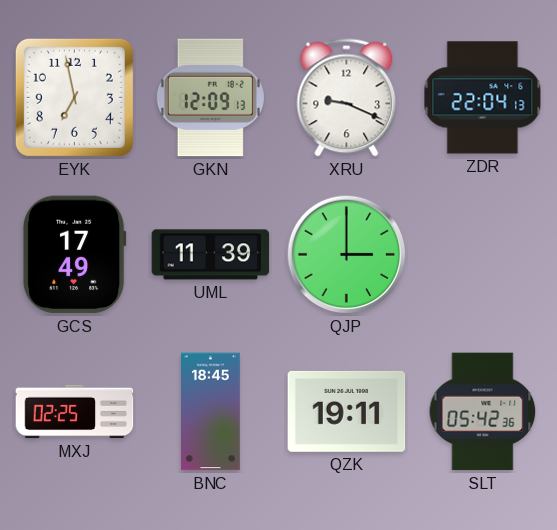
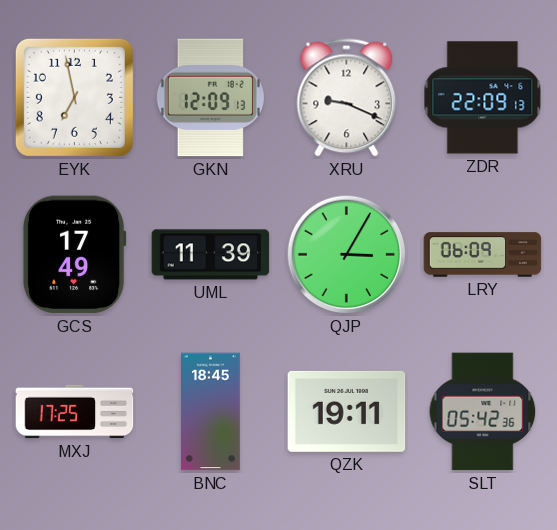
ZDR: 22:04 -> 22:09 (483, 98)
QJP: 3:00 -> 3:05 (347, 255)
LRY: none -> 06:09 (483, 255)
MXJ: 02:25 -> 17:25 (75, 412)
